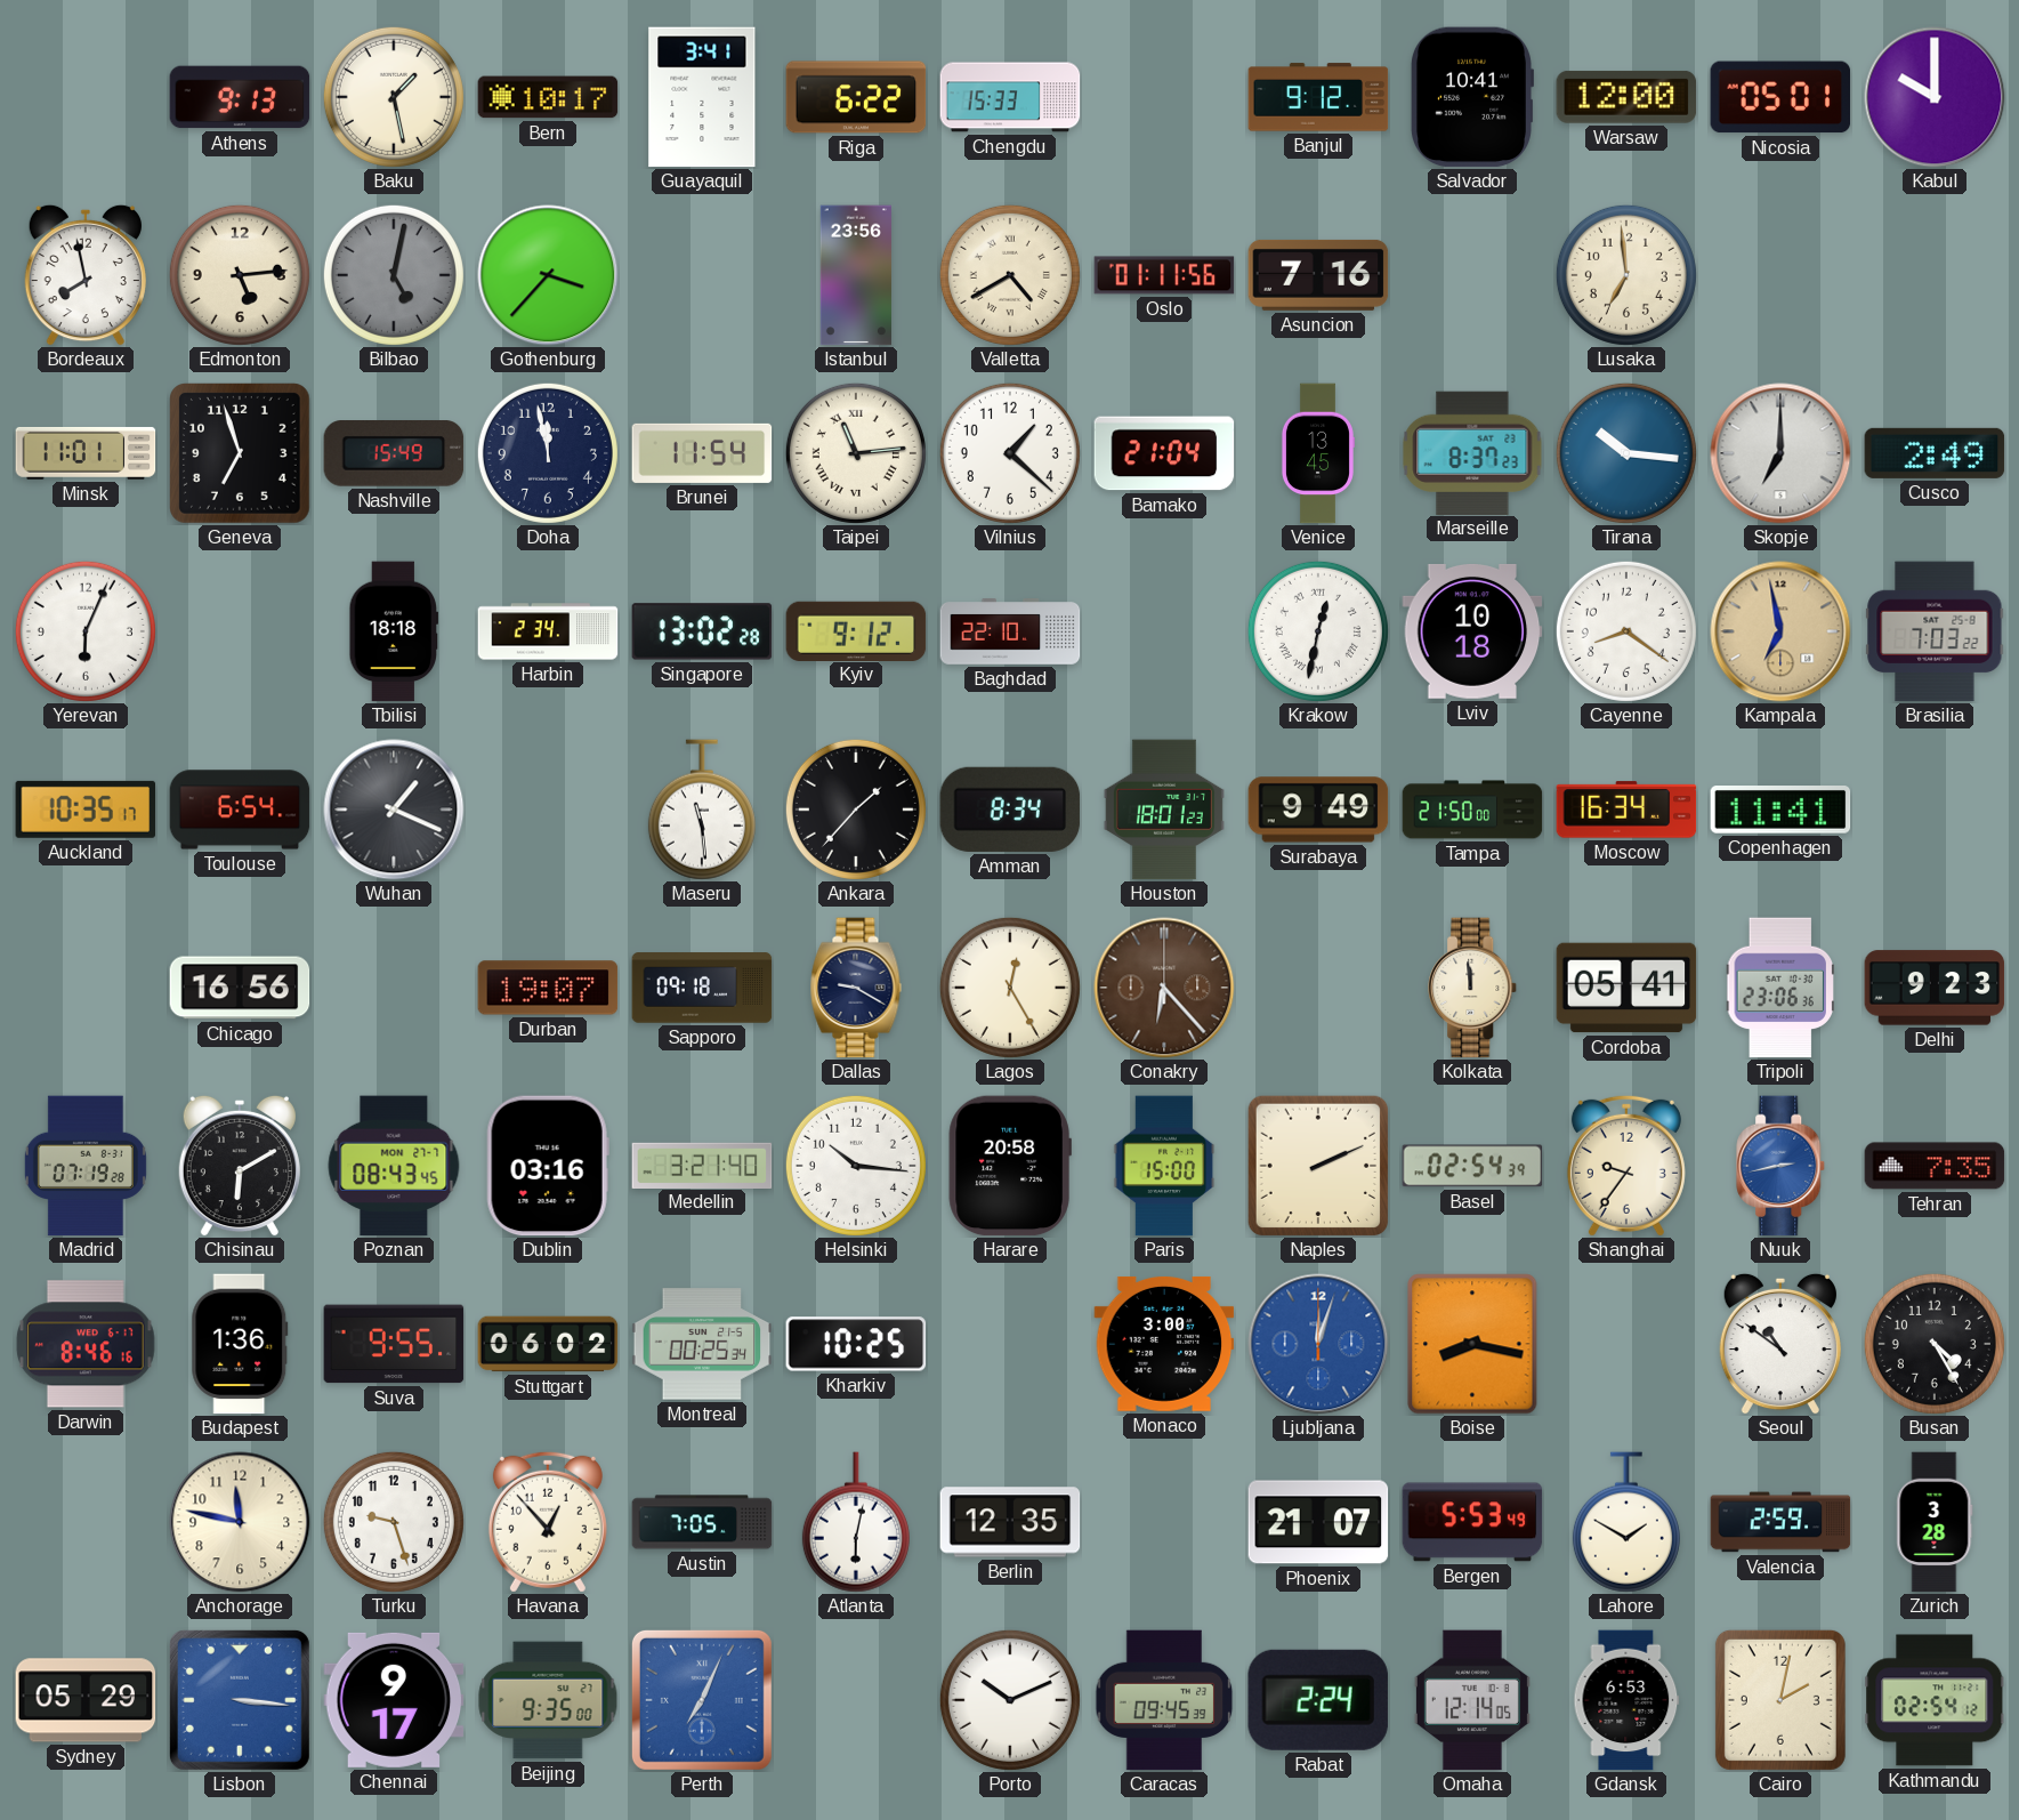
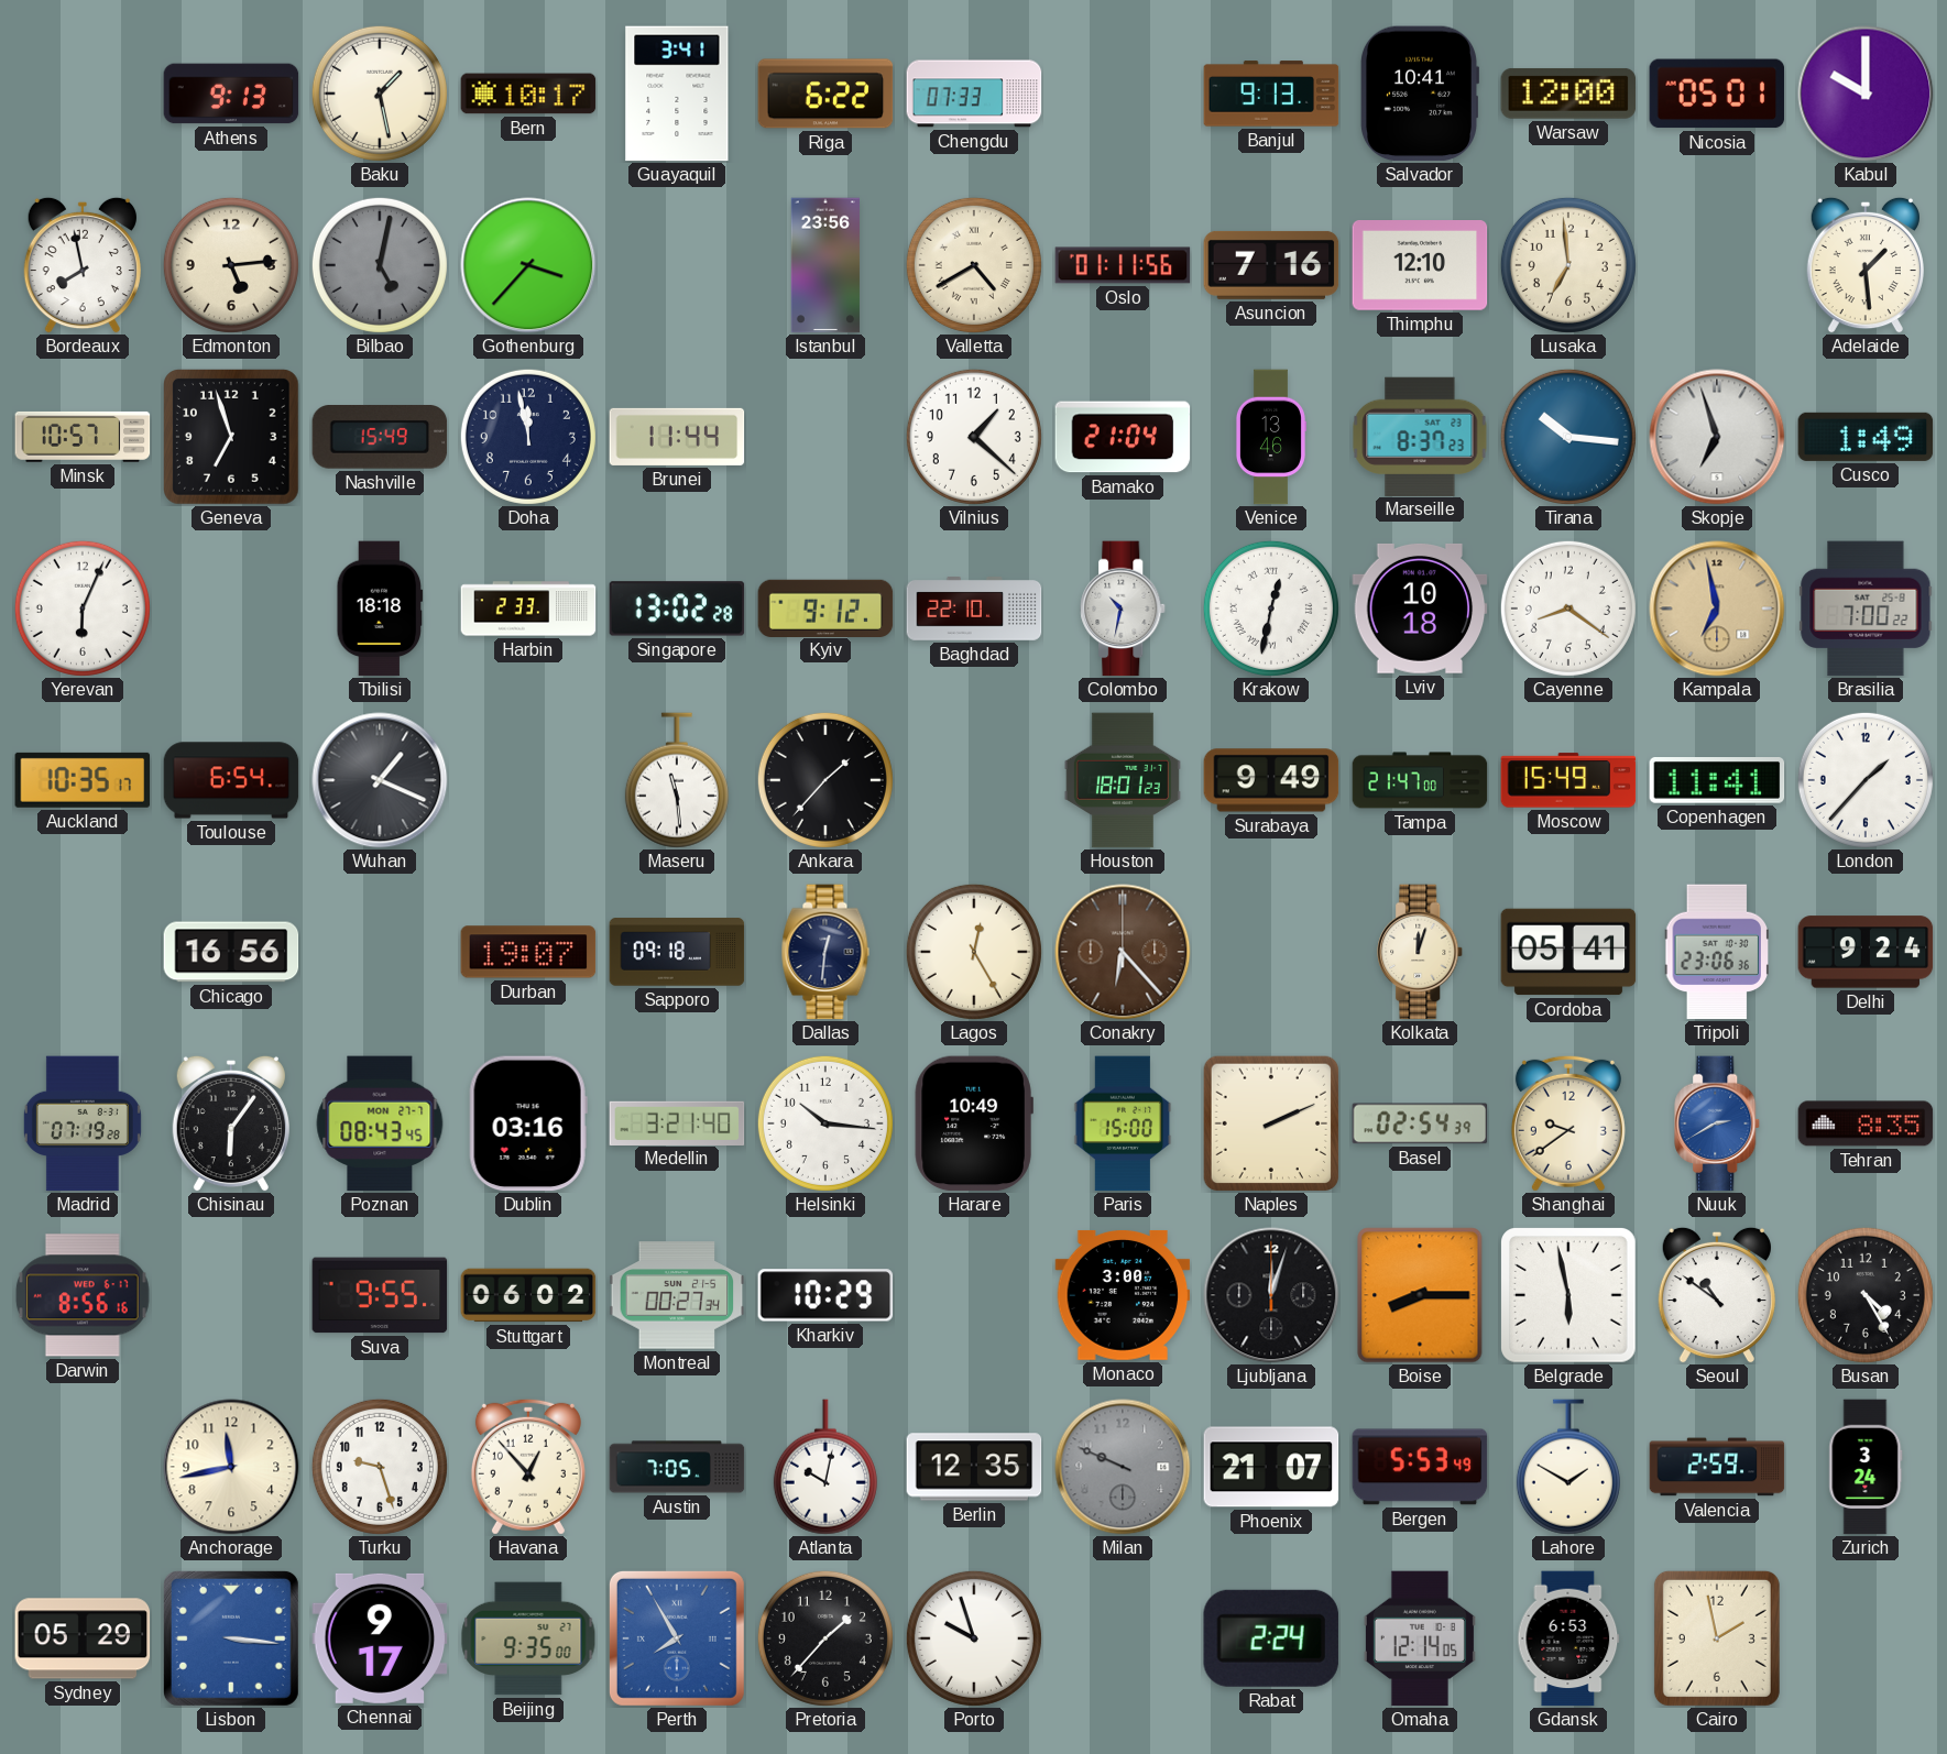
Chengdu: 15:33 -> 07:33 (974, 94)
Banjul: 9:12 -> 9:13 (1271, 94)
Thimphu: none -> 12:10 (1420, 266)
Adelaide: none -> 1:29 (1866, 265)
Minsk: 11:01 -> 10:57 (83, 437)
Brunei: 11:54 -> 11:44 (677, 437)
Taipei: 11:14 -> none (856, 453)
Venice: 13:45 -> 13:46 (1270, 437)
Skopje: 7:00 -> 6:57 (1717, 437)
Cusco: 2:49 -> 1:49 (1866, 437)
Harbin: 2:34 -> 2:33 (528, 609)
Colombo: none -> 10:32 (1124, 609)
Brasilia: 7:03 -> 7:00 (1866, 609)
Amman: 8:34 -> none (1010, 810)
Tampa: 21:50 -> 21:47 (1420, 780)
Moscow: 16:34 -> 15:49 (1568, 780)
London: none -> 1:37 (1866, 780)
Dallas: 9:20 -> 12:31 (825, 952)
Kolkata: 11:59 -> 12:03 (1421, 952)
Delhi: 9:23 -> 9:24 (1866, 952)
Chisinau: 6:10 -> 6:06 (231, 1123)
Harare: 20:58 -> 10:49 (974, 1123)
Shanghai: 9:36 -> 9:39 (1568, 1123)
Nuuk: 2:43 -> 2:40 (1718, 1123)
Tehran: 7:35 -> 8:35 (1866, 1123)
Darwin: 8:46 -> 8:56 (83, 1295)
Budapest: 1:36 -> none (240, 1344)
Montreal: 00:25 -> 00:27 (677, 1295)
Kharkiv: 10:25 -> 10:29 (825, 1295)
Ljubljana dial: blue -> black (1271, 1295)
Boise: 8:17 -> 8:15 (1420, 1295)
Belgrade: none -> 5:58 (1569, 1296)
Anchorage: 11:47 -> 11:43 (231, 1467)
Atlanta: 6:02 -> 10:02 (825, 1467)
Milan: none -> 9:49 (1123, 1467)
Zurich: 3:28 -> 3:24 (1866, 1467)
Perth: 7:04 -> 7:55 (677, 1638)
Pretoria: none -> 1:37 (825, 1638)
Porto: 10:11 -> 9:57 (974, 1638)
Caracas: 09:45 -> none (1164, 1700)
Cairo: 2:02 -> 1:58 (1717, 1638)
Kathmandu: 02:54 -> none (1935, 1700)
